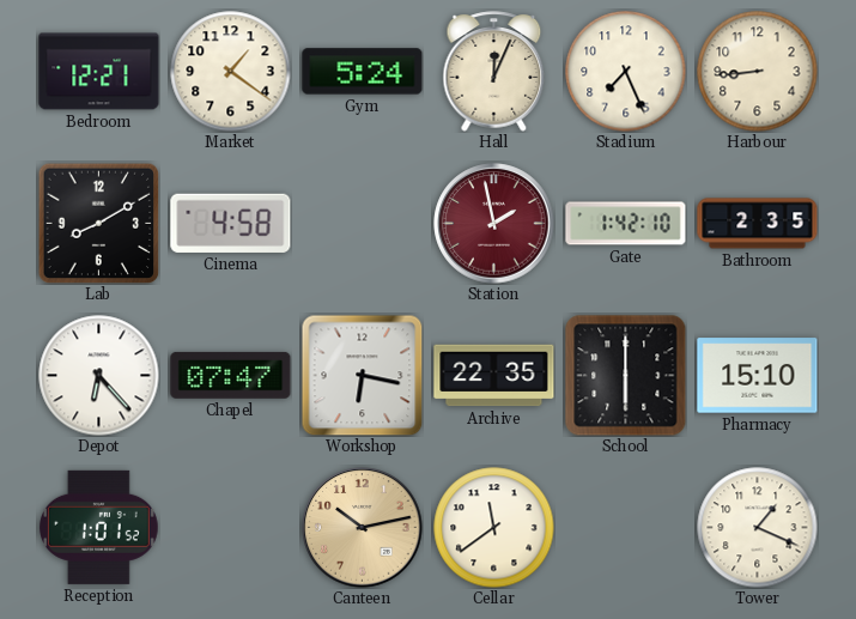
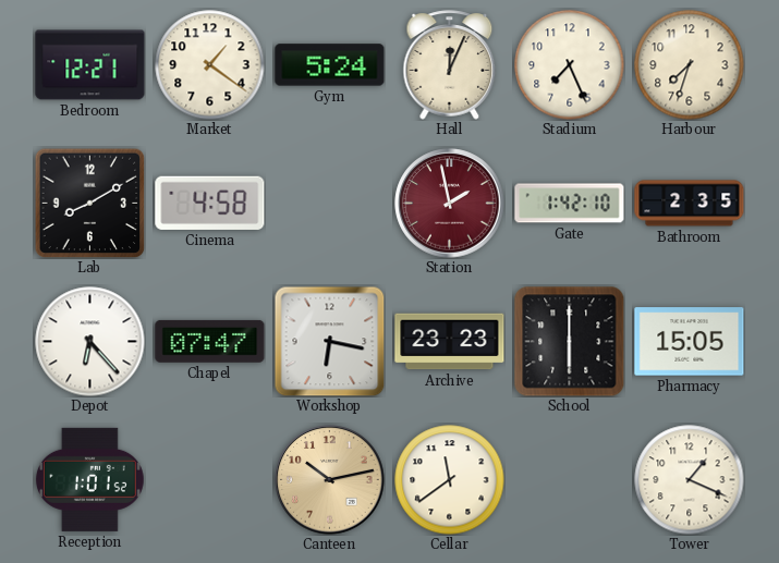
Harbour: 8:44 -> 7:33 (690, 65)
Archive: 22:35 -> 23:23 (450, 342)
Pharmacy: 15:10 -> 15:05 (690, 342)
